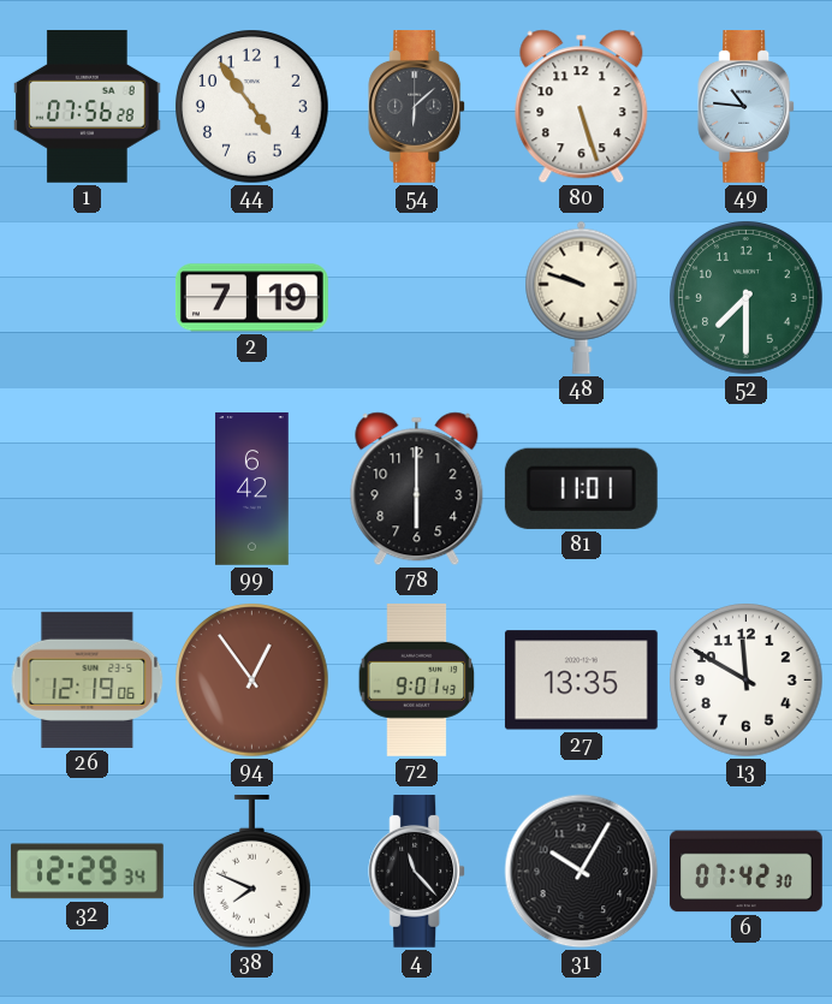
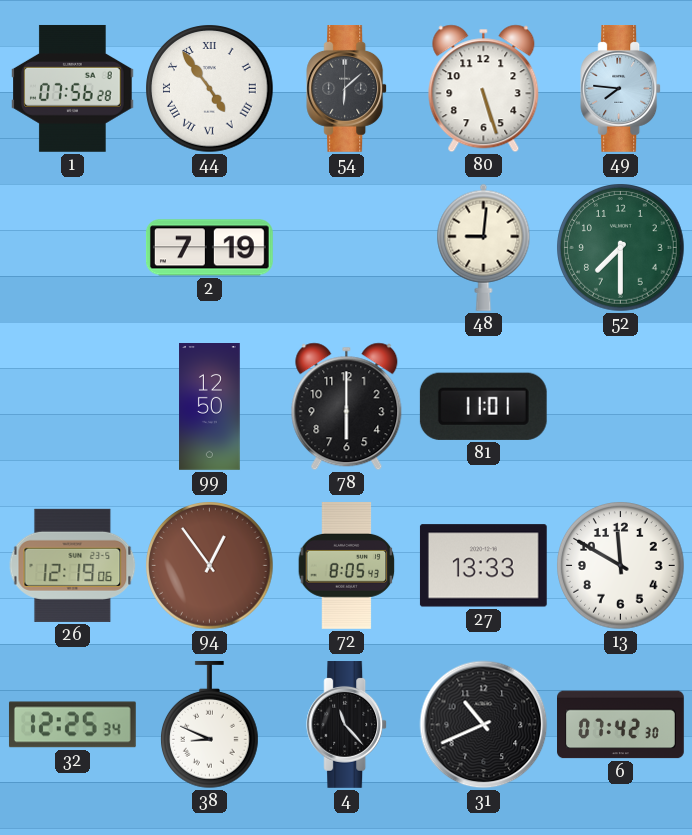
44 numerals: Arabic -> Roman (210, 89)
49: 10:46 -> 7:46 (621, 89)
48: 9:48 -> 9:01 (484, 247)
99: 6:42 -> 12:50 (210, 407)
72: 9:01 -> 8:05 (347, 565)
27: 13:35 -> 13:33 (483, 566)
32: 12:29 -> 12:25 (72, 725)
38: 7:49 -> 8:49 (210, 725)
31: 10:05 -> 10:41 (484, 725)
